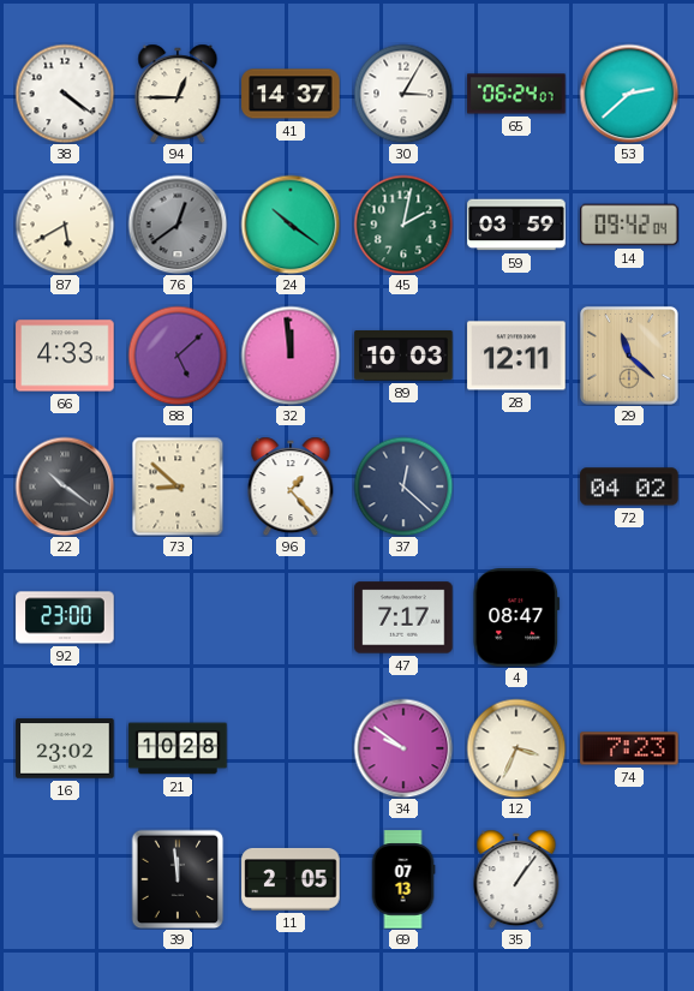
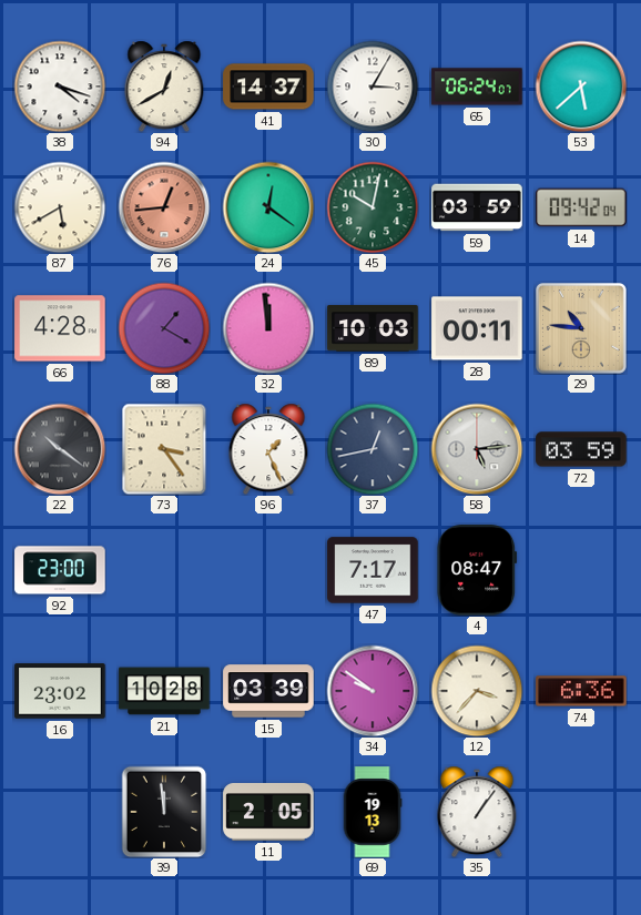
38: 4:21 -> 4:18 (60, 87)
94: 12:45 -> 12:40 (164, 87)
53: 2:38 -> 5:38 (581, 87)
76: 12:39 -> 12:44 (164, 207)
76 dial: grey -> salmon (164, 207)
24: 10:21 -> 12:21 (268, 207)
45: 2:02 -> 10:02 (373, 207)
66: 4:33 -> 4:28 (60, 328)
88: 5:08 -> 1:20 (164, 328)
28: 12:11 -> 00:11 (477, 328)
29: 11:22 -> 10:46 (581, 328)
73: 8:52 -> 3:24 (164, 449)
96: 1:23 -> 1:26 (268, 449)
37: 12:22 -> 12:43 (373, 449)
58: none -> 5:14 (477, 449)
72: 04:02 -> 03:59 (581, 449)
15: none -> 03:39 (268, 691)
12: 3:34 -> 3:37 (477, 691)
74: 7:23 -> 6:36 (581, 691)
69: 07:13 -> 19:13 (373, 812)
